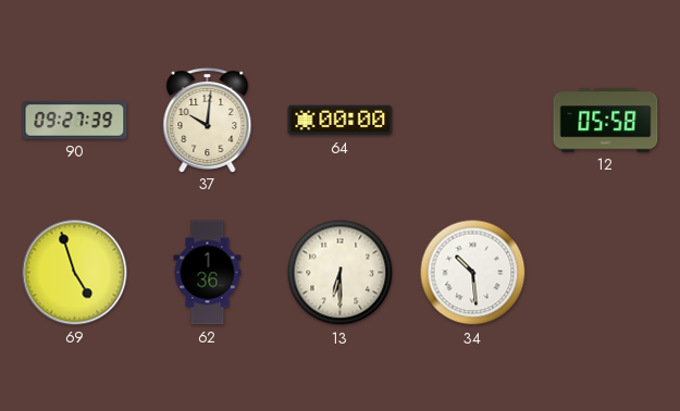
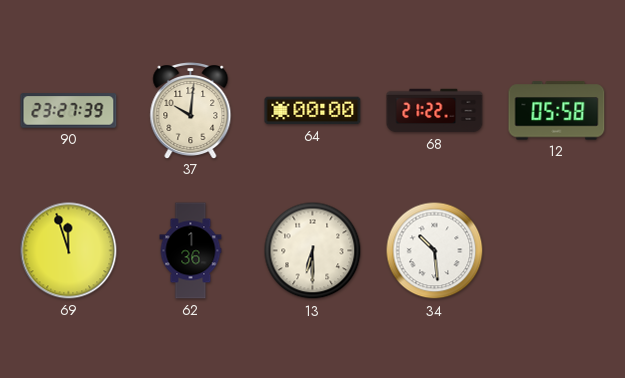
90: 09:27 -> 23:27 (69, 111)
68: none -> 21:22 (435, 111)
69: 4:57 -> 11:57 (69, 251)
